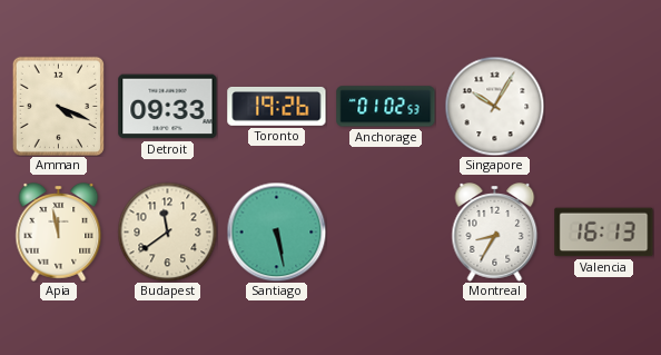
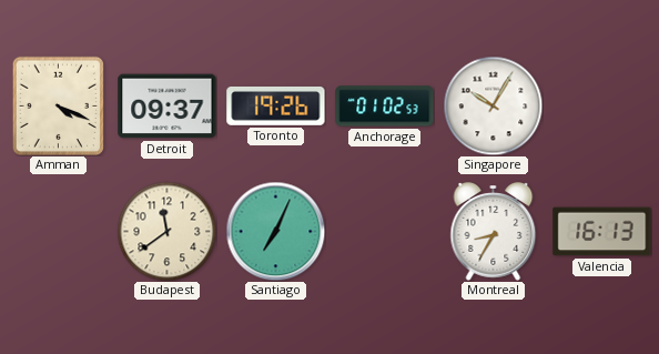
Detroit: 09:33 -> 09:37 (168, 107)
Apia: 11:58 -> none (59, 233)
Santiago: 5:28 -> 7:04 (275, 231)
